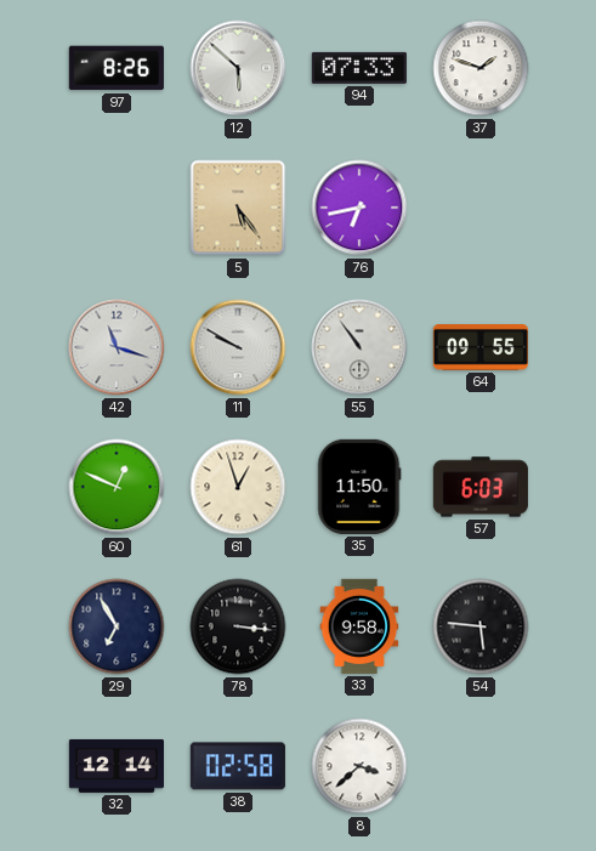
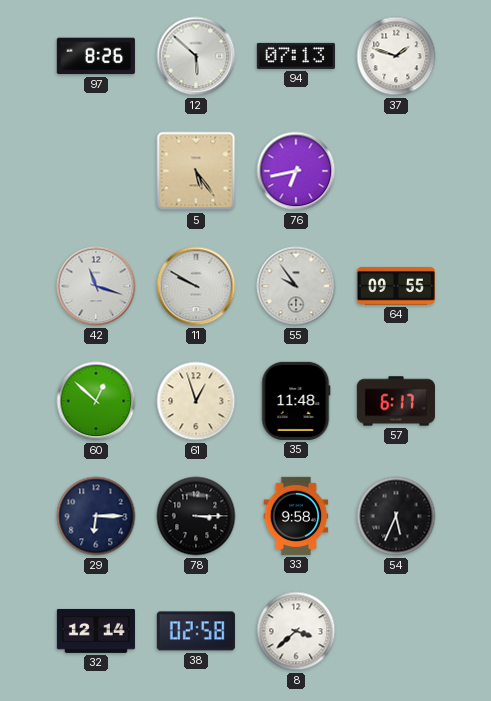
94: 07:33 -> 07:13 (296, 56)
55: 10:54 -> 9:54 (296, 286)
60: 12:49 -> 12:52 (96, 401)
35: 11:50 -> 11:48 (296, 401)
57: 6:03 -> 6:17 (396, 401)
29: 6:55 -> 6:15 (96, 516)
78: 3:16 -> 3:15 (196, 516)
54: 5:46 -> 5:34 (396, 516)
